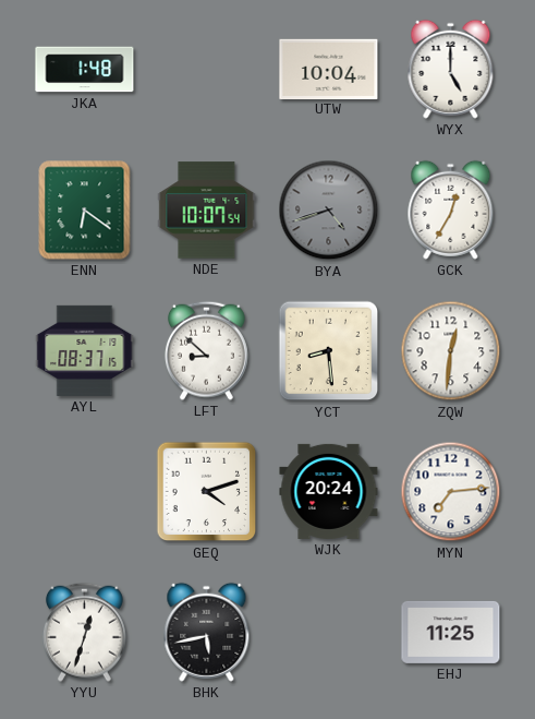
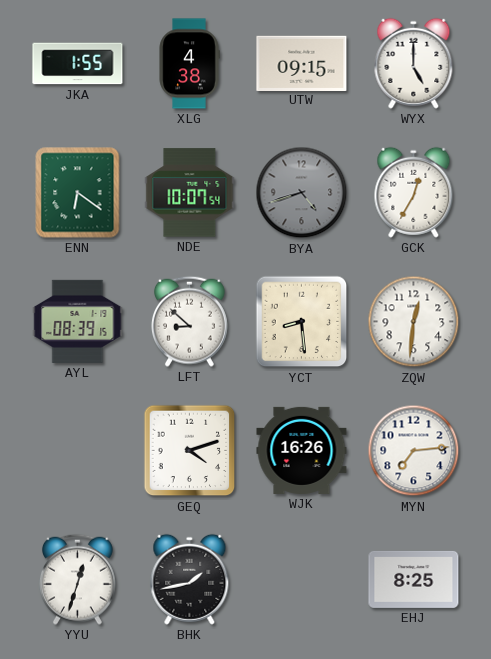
JKA: 1:48 -> 1:55 (78, 64)
XLG: none -> 4:38 (189, 64)
UTW: 10:04 -> 09:15 (302, 63)
AYL: 08:37 -> 08:39 (78, 321)
WJK: 20:24 -> 16:26 (302, 450)
BHK: 5:43 -> 1:43 (190, 579)
EHJ: 11:25 -> 8:25 (414, 579)
